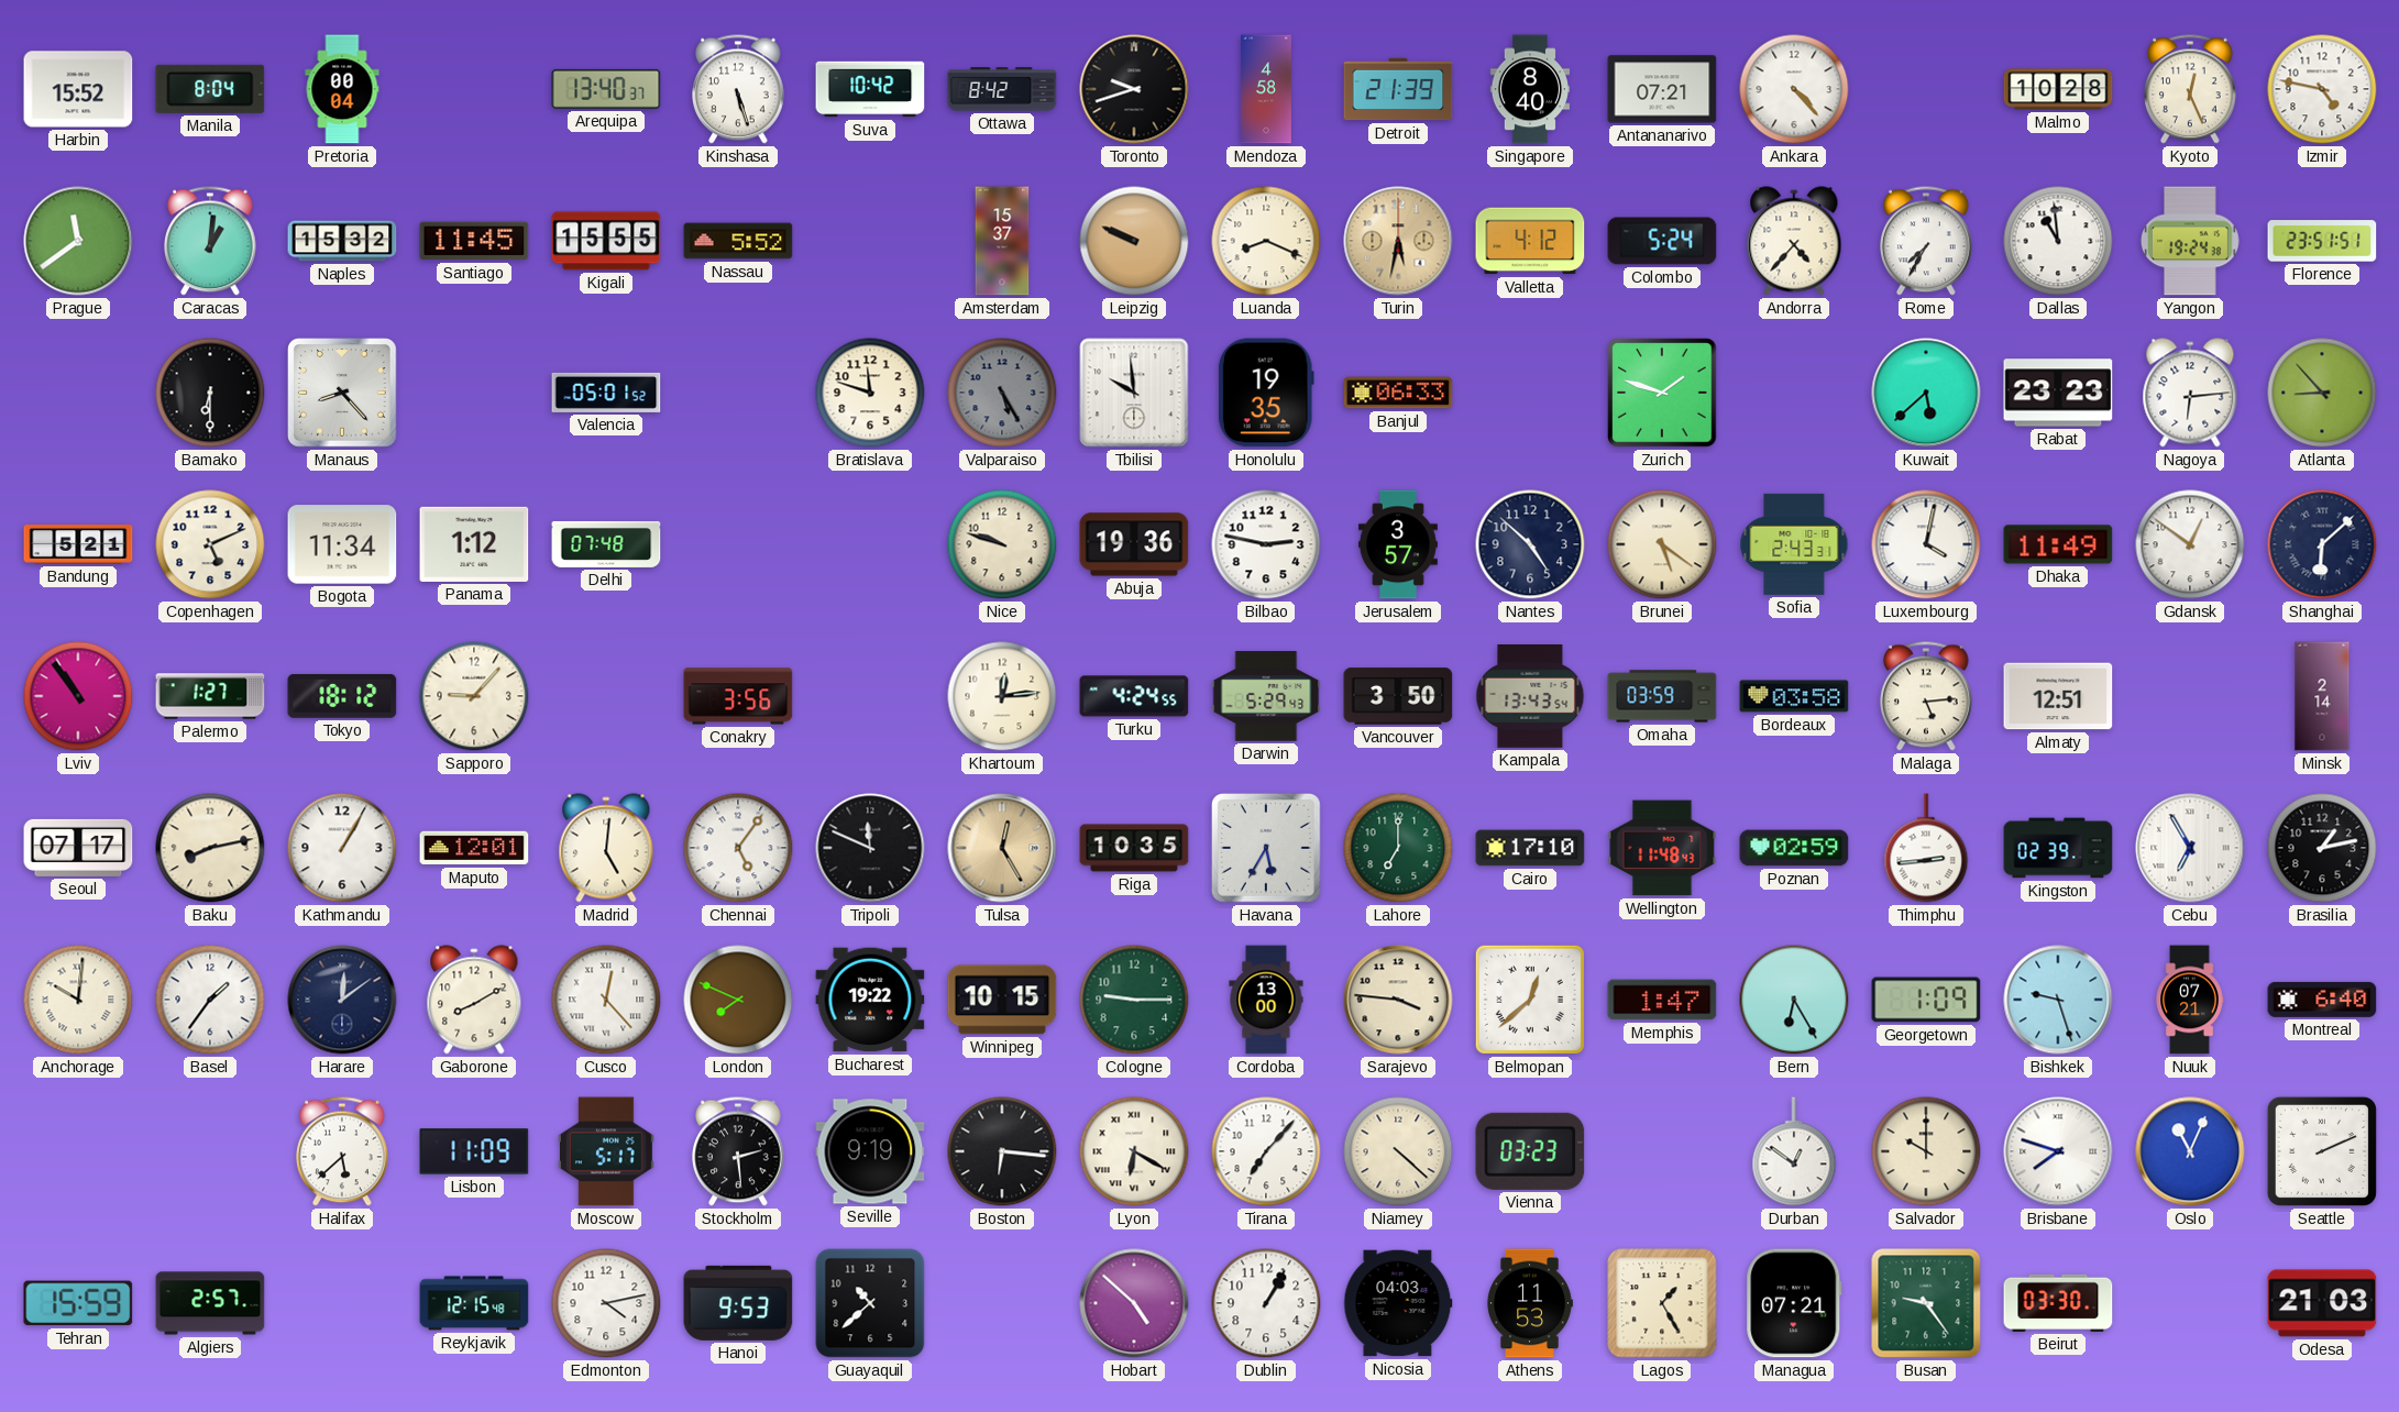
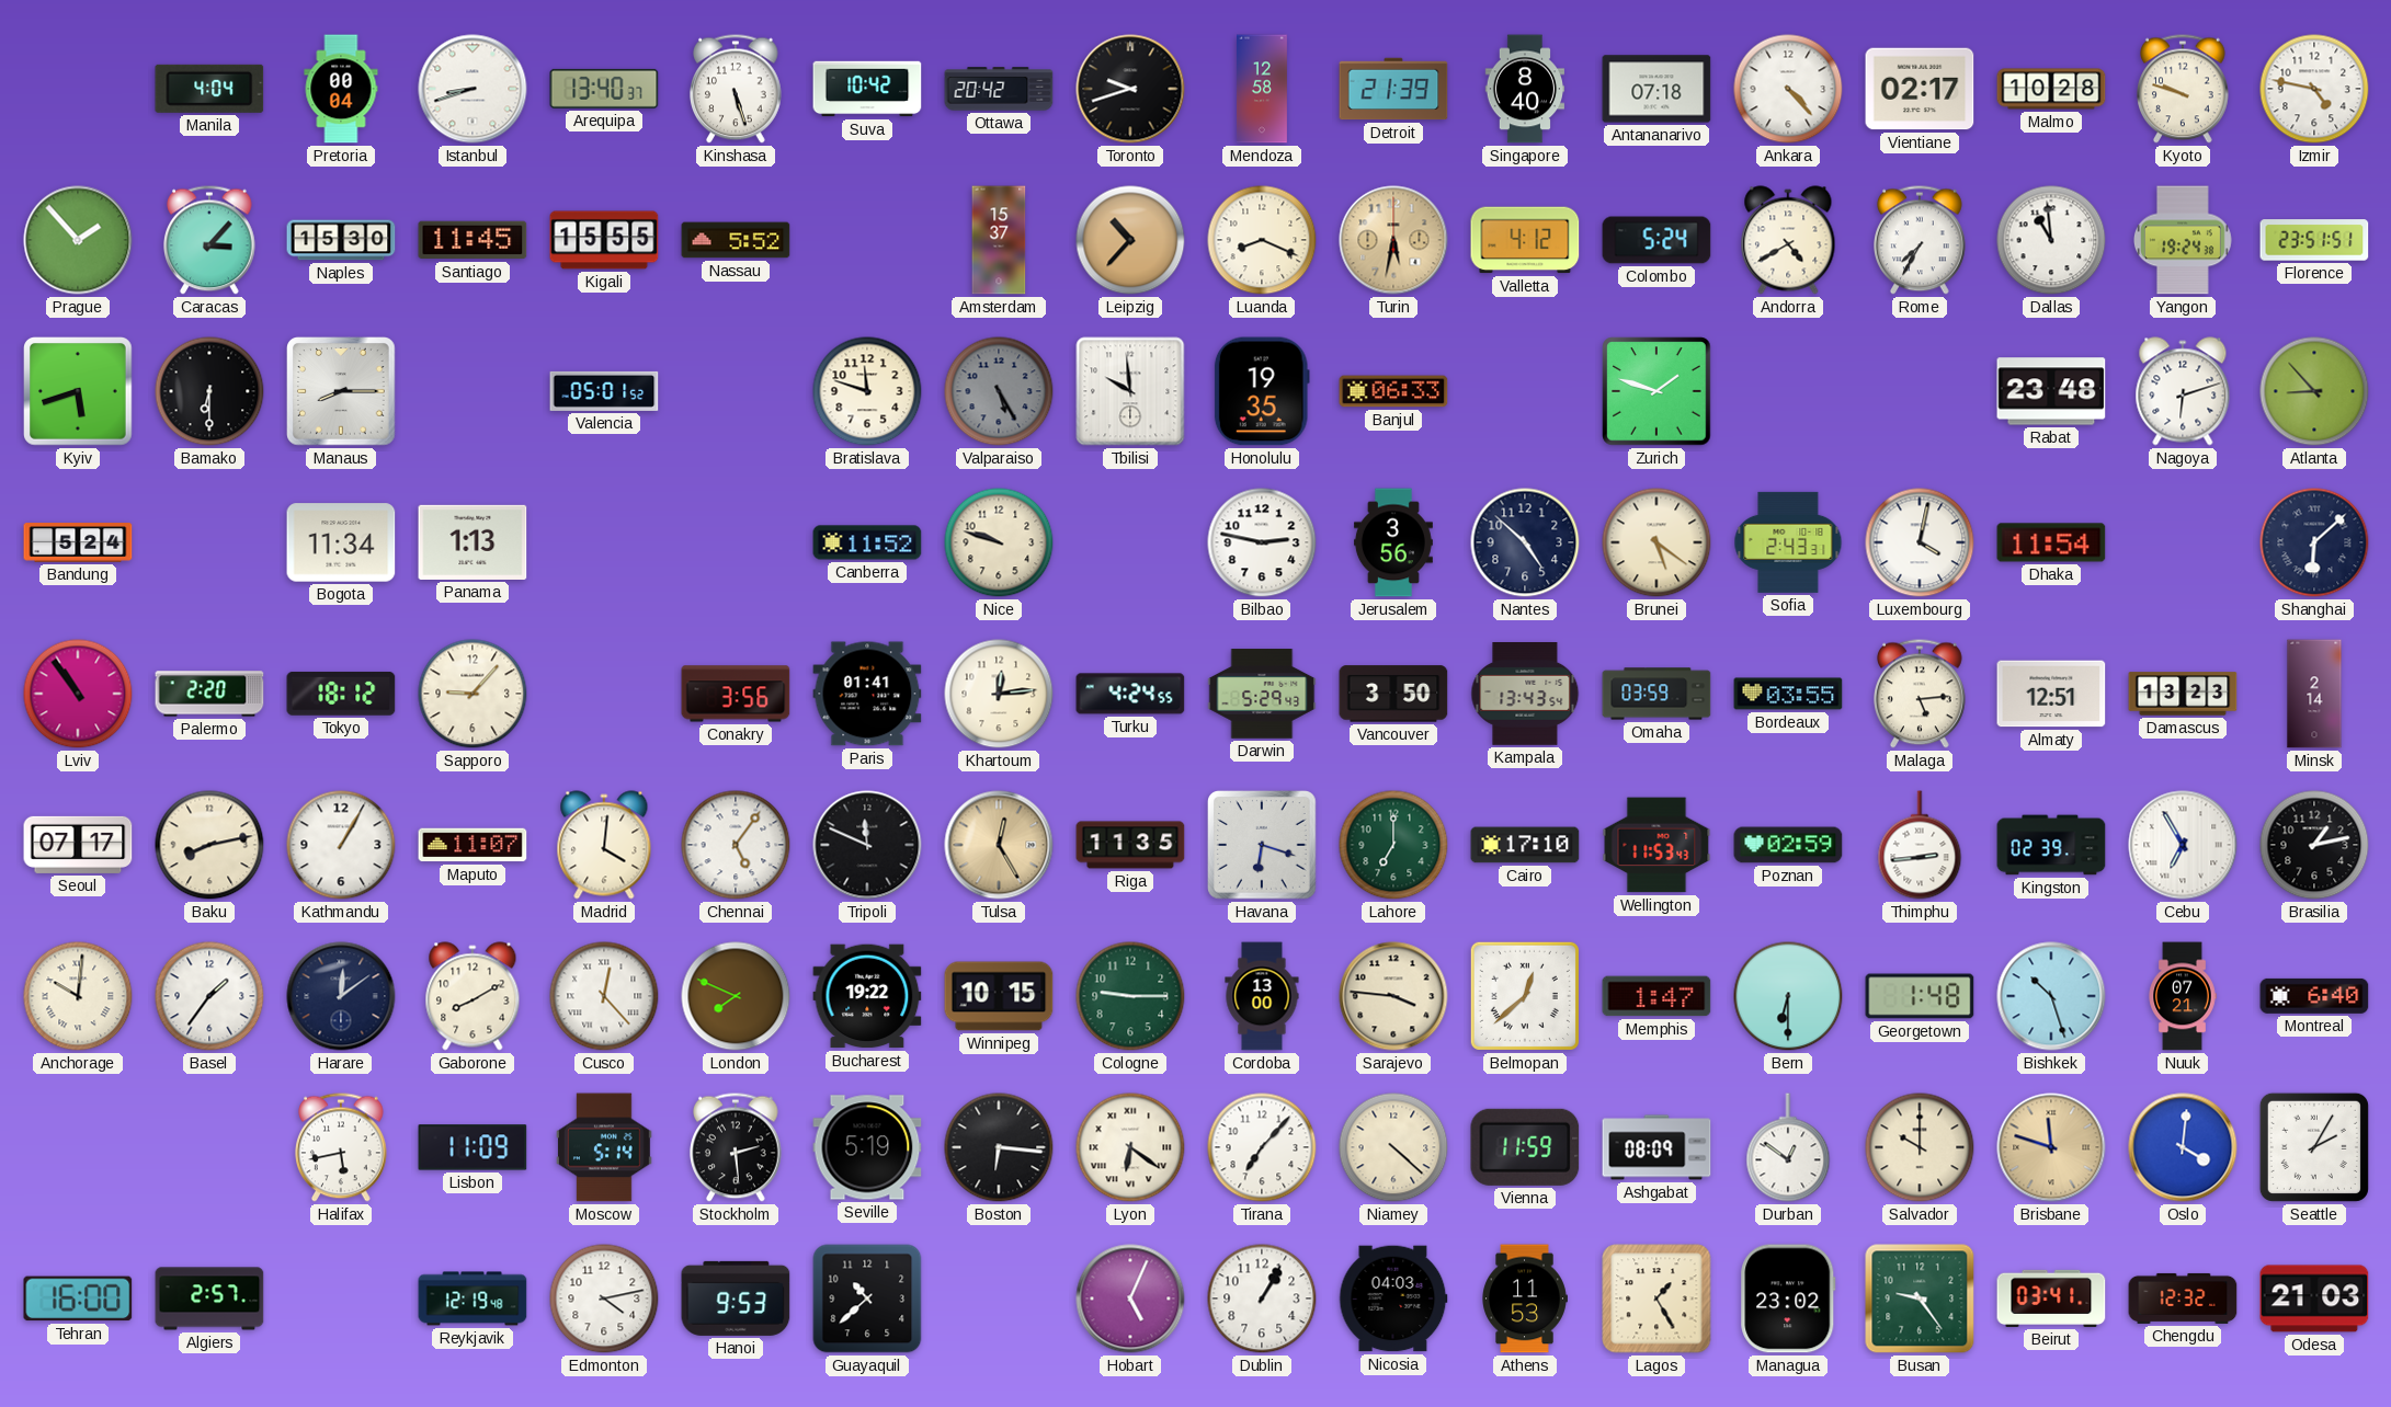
Harbin: 15:52 -> none (78, 89)
Manila: 8:04 -> 4:04 (209, 89)
Istanbul: none -> 8:42 (472, 89)
Ottawa: 8:42 -> 20:42 (999, 89)
Mendoza: 4:58 -> 12:58 (1263, 89)
Antananarivo: 07:21 -> 07:18 (1656, 89)
Vientiane: none -> 02:17 (1920, 89)
Kyoto: 12:26 -> 9:48 (2184, 89)
Prague: 11:39 -> 1:53 (78, 240)
Caracas: 1:01 -> 3:07 (210, 240)
Naples: 15:32 -> 15:30 (341, 240)
Leipzig: 9:49 -> 10:37 (1130, 240)
Andorra: 4:37 -> 4:40 (1788, 240)
Kyiv: none -> 5:42 (78, 391)
Manaus: 8:23 -> 8:15 (341, 391)
Kuwait: 5:38 -> none (1926, 393)
Rabat: 23:23 -> 23:48 (2051, 391)
Nagoya: 6:14 -> 6:12 (2183, 391)
Bandung: 5:21 -> 5:24 (78, 542)
Copenhagen: 5:11 -> none (210, 544)
Panama: 1:12 -> 1:13 (472, 542)
Delhi: 07:48 -> none (606, 544)
Canberra: none -> 11:52 (867, 542)
Abuja: 19:36 -> none (1134, 544)
Jerusalem: 3:57 -> 3:56 (1393, 542)
Dhaka: 11:49 -> 11:54 (2051, 542)
Gdansk: 12:51 -> none (2190, 544)
Palermo: 1:27 -> 2:20 (209, 694)
Paris: none -> 01:41 (867, 694)
Bordeaux: 03:58 -> 03:55 (1788, 694)
Damascus: none -> 13:23 (2183, 694)
Maputo: 12:01 -> 11:07 (472, 845)
Madrid: 5:01 -> 4:01 (604, 845)
Riga: 10:35 -> 11:35 (1130, 845)
Havana: 5:35 -> 6:18 (1262, 845)
Wellington: 11:48 -> 11:53 (1656, 845)
Bern: 6:25 -> 6:30 (1788, 996)
Georgetown: 1:09 -> 1:48 (1920, 996)
Bishkek: 9:27 -> 10:27 (2051, 996)
Halifax: 5:38 -> 5:43 (342, 1147)
Moscow: 5:17 -> 5:14 (604, 1147)
Seville: 9:19 -> 5:19 (867, 1147)
Lyon: 6:20 -> 6:21 (1130, 1147)
Vienna: 03:23 -> 11:59 (1525, 1147)
Ashgabat: none -> 08:09 (1656, 1147)
Brisbane: 7:48 -> 11:48 (2051, 1147)
Brisbane dial: white -> champagne (2051, 1147)
Oslo: 11:04 -> 4:01 (2183, 1147)
Seattle: 2:11 -> 2:05 (2314, 1147)
Tehran: 15:59 -> 16:00 (78, 1299)
Reykjavik: 12:15 -> 12:19 (472, 1299)
Hobart: 4:52 -> 5:04 (1130, 1299)
Managua: 07:21 -> 23:02 (1788, 1299)
Beirut: 03:30 -> 03:41 (2051, 1299)
Chengdu: none -> 12:32 (2183, 1299)
